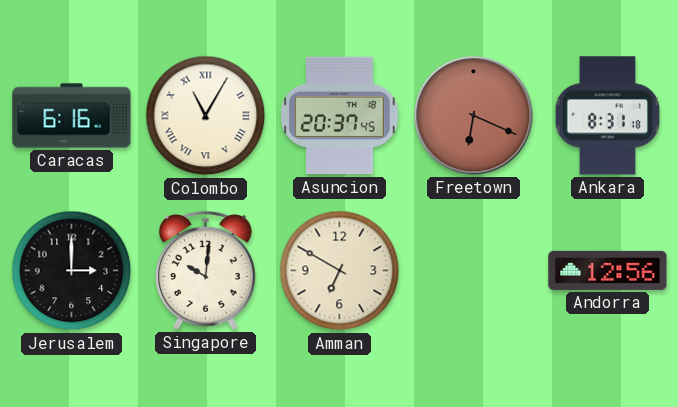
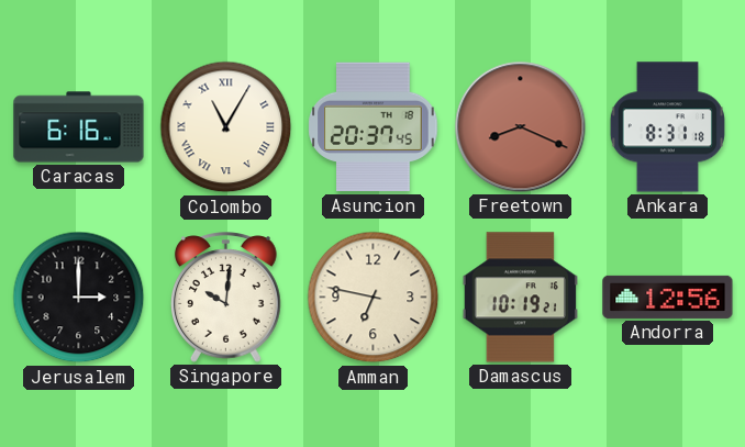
Freetown: 6:19 -> 8:19 (521, 127)
Amman: 6:50 -> 6:47 (374, 298)
Damascus: none -> 10:19 (520, 298)
